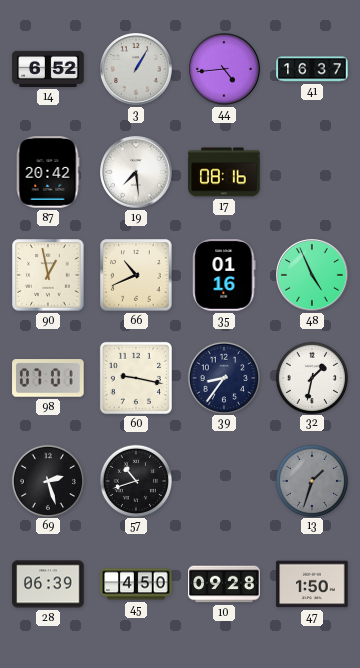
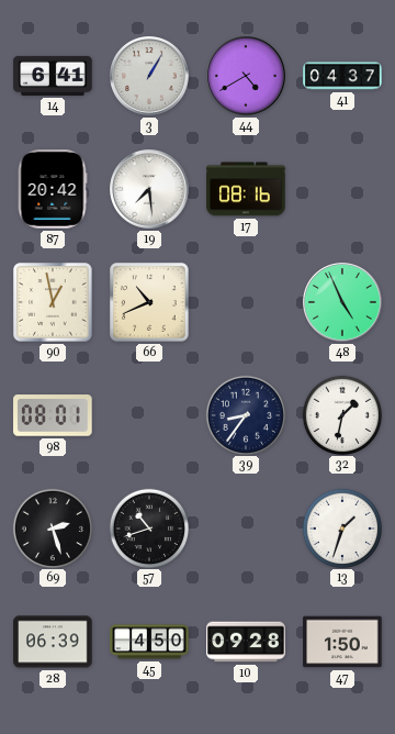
14: 6:52 -> 6:41 (53, 76)
44: 4:44 -> 4:40 (246, 76)
41: 16:37 -> 04:37 (342, 76)
35: 01:16 -> none (224, 275)
98: 07:01 -> 08:01 (53, 415)
60: 9:17 -> none (136, 378)
13 dial: grey -> white (341, 527)
